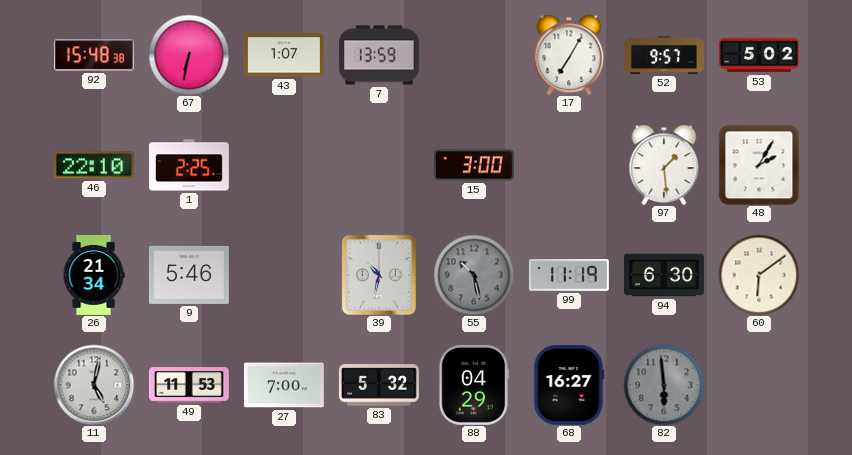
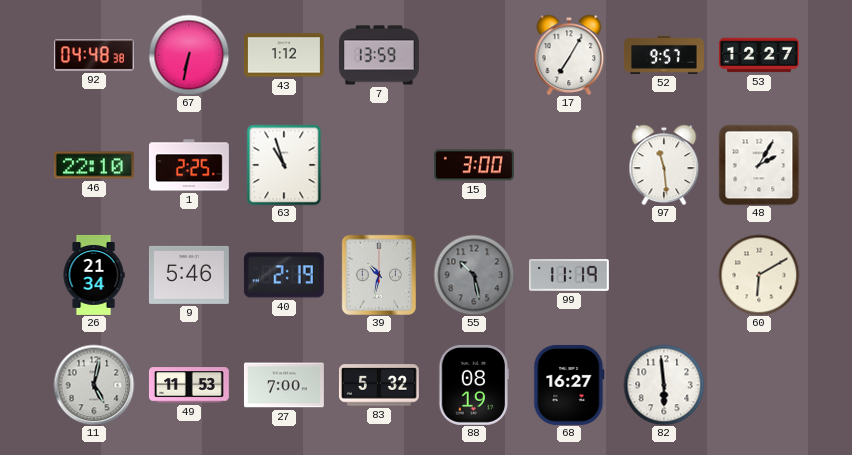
92: 15:48 -> 04:48 (94, 55)
43: 1:07 -> 1:12 (284, 55)
53: 5:02 -> 12:27 (759, 55)
63: none -> 10:57 (284, 165)
97: 1:29 -> 11:29 (664, 165)
40: none -> 2:19 (284, 275)
94: 6:30 -> none (664, 275)
60: 6:09 -> 6:10 (759, 275)
88: 04:29 -> 08:19 (474, 385)
82 dial: grey -> white (664, 385)
